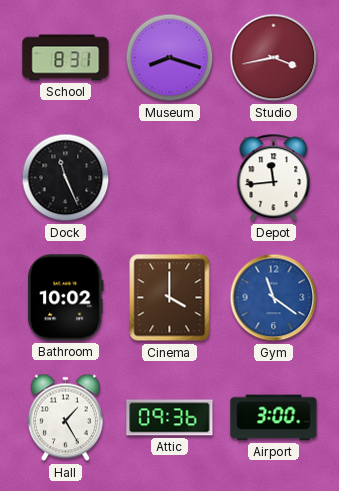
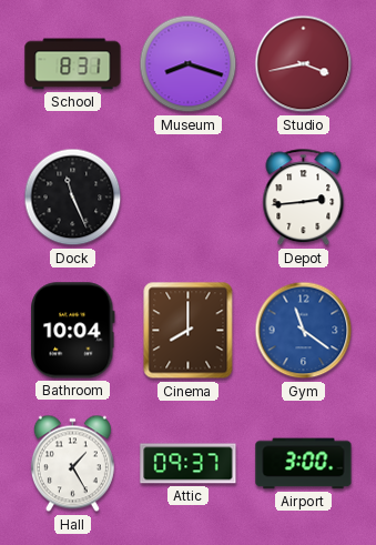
Depot: 11:44 -> 2:44 (304, 198)
Bathroom: 10:02 -> 10:04 (73, 331)
Cinema: 4:00 -> 8:00 (189, 331)
Attic: 09:36 -> 09:37 (189, 464)
